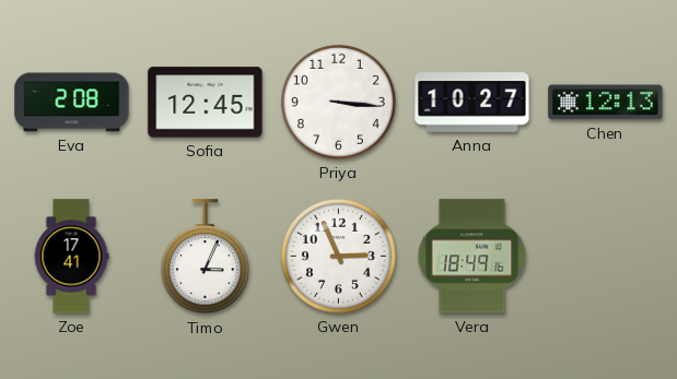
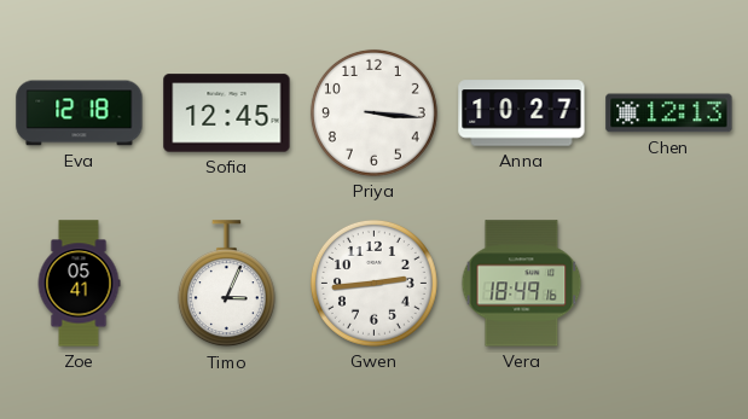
Eva: 2:08 -> 12:18 (80, 114)
Zoe: 17:41 -> 05:41 (79, 284)
Gwen: 2:56 -> 2:44 (373, 283)
